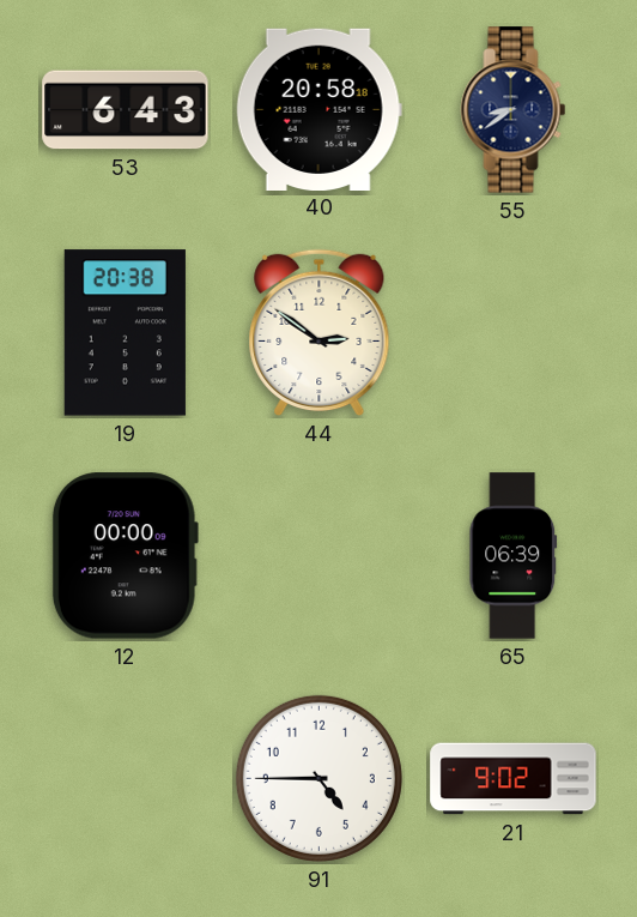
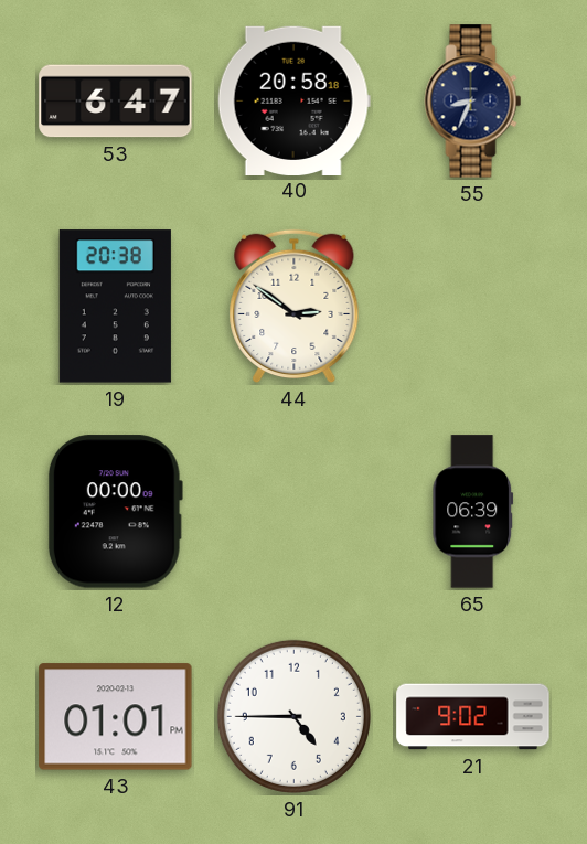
53: 6:43 -> 6:47 (116, 102)
55: 8:39 -> 8:34 (473, 102)
43: none -> 01:01 (116, 717)
